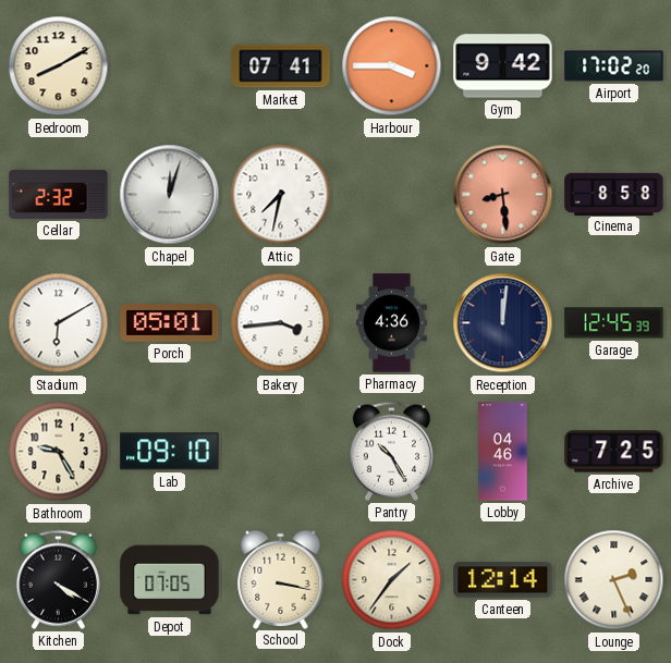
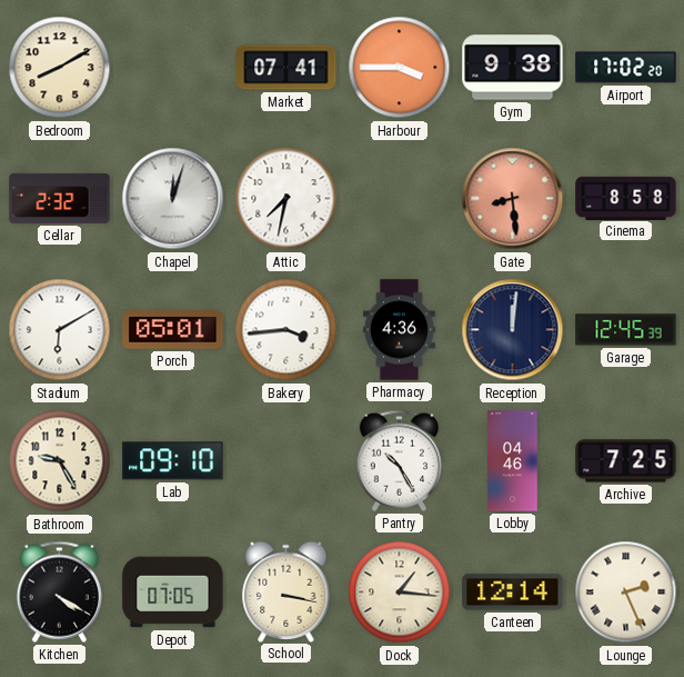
Gym: 9:42 -> 9:38 (513, 68)
Dock: 1:36 -> 1:16 (400, 593)
